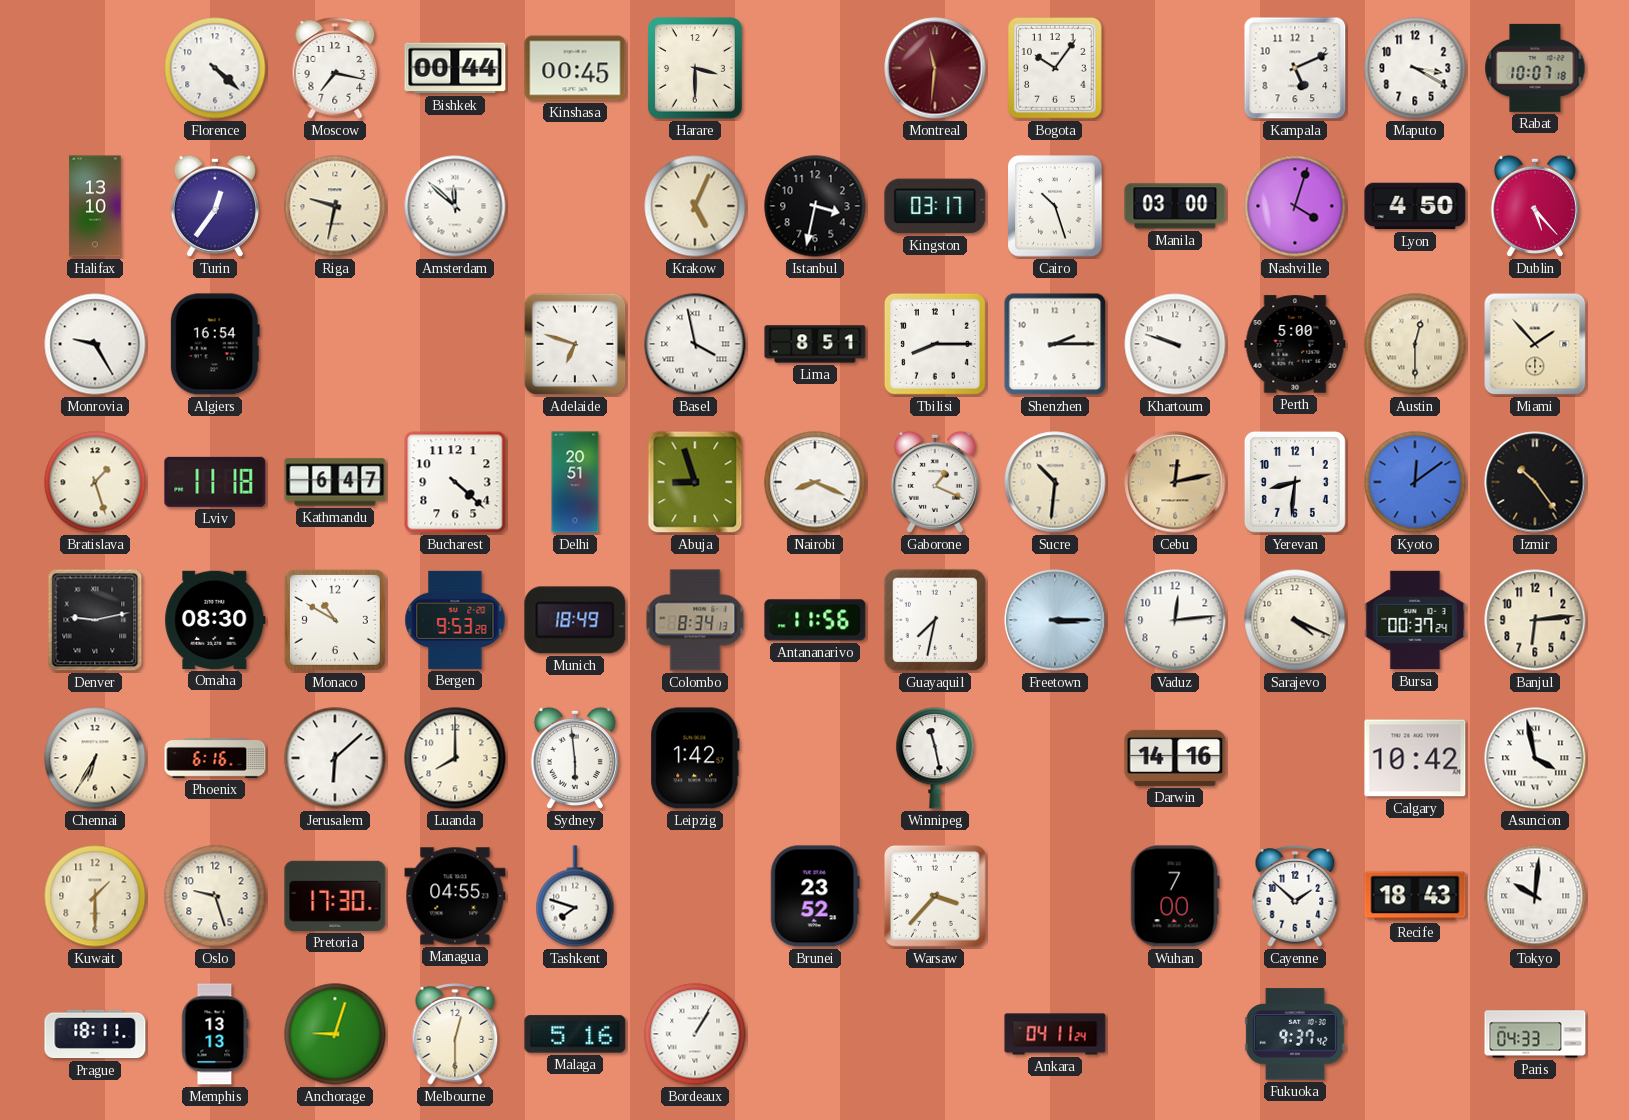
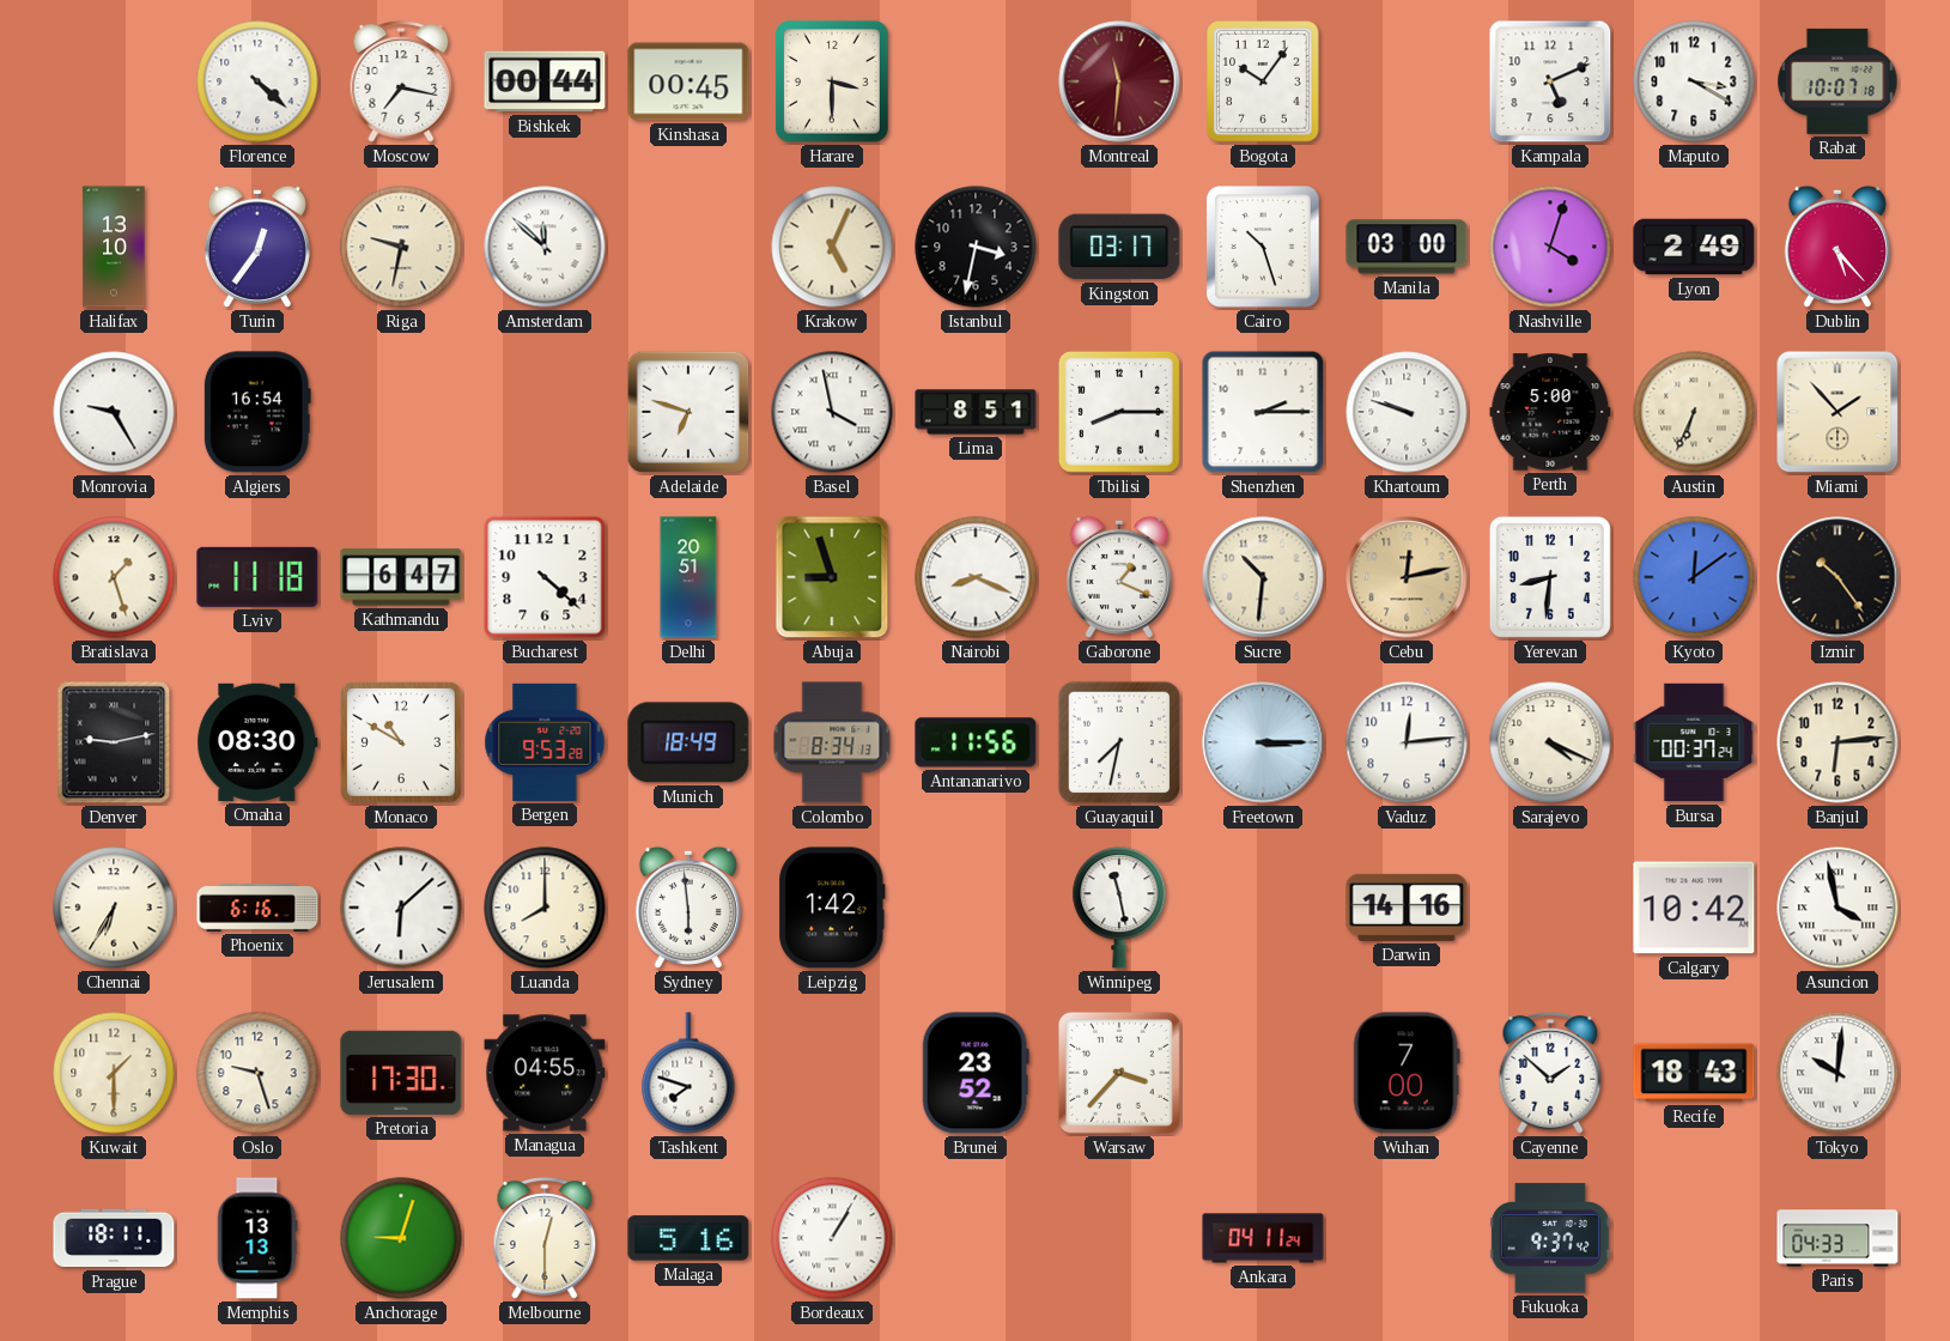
Lyon: 4:50 -> 2:49 (1694, 247)
Austin: 12:30 -> 6:34 (1694, 412)
